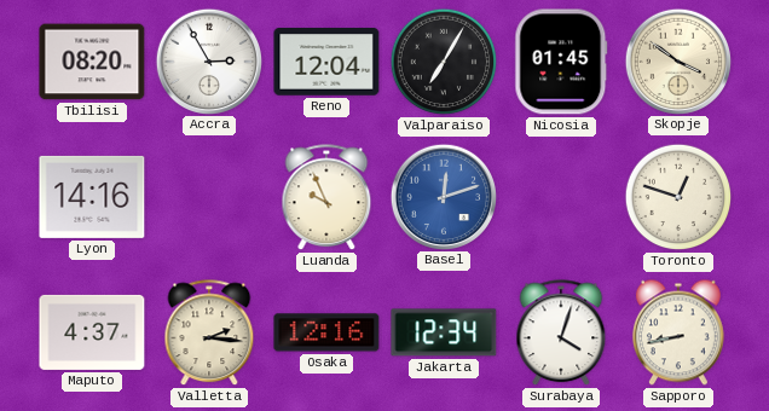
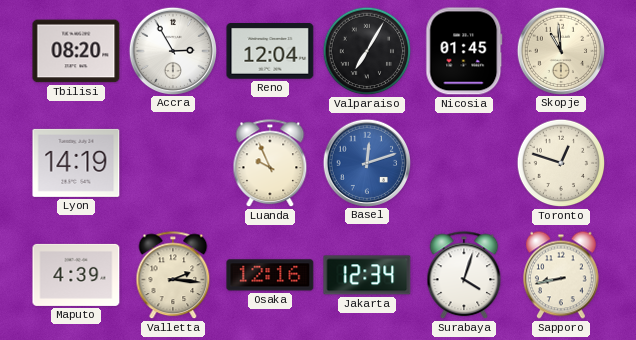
Skopje: 3:51 -> 10:59 (560, 50)
Lyon: 14:16 -> 14:19 (76, 163)
Maputo: 4:37 -> 4:39 (76, 275)
